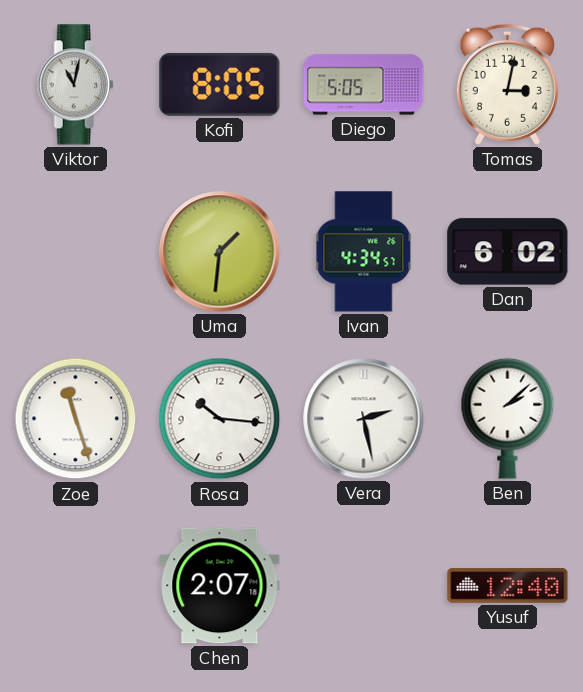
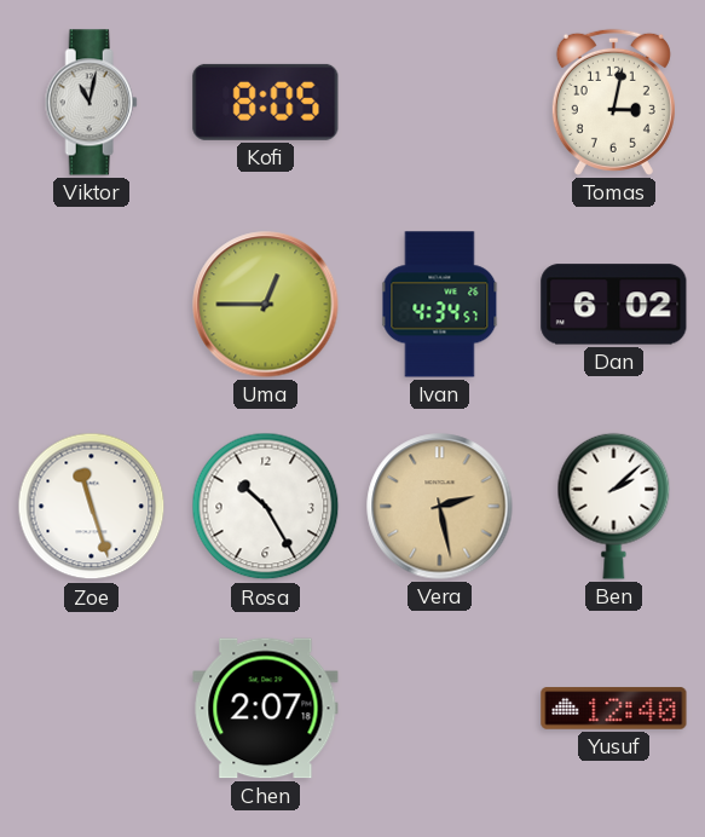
Diego: 5:05 -> none (364, 85)
Uma: 1:31 -> 12:45 (266, 305)
Rosa: 10:16 -> 10:25 (266, 507)
Vera dial: white -> champagne (440, 507)
